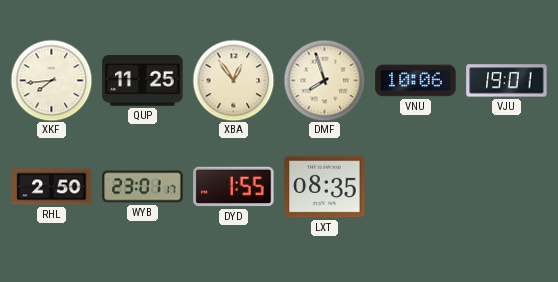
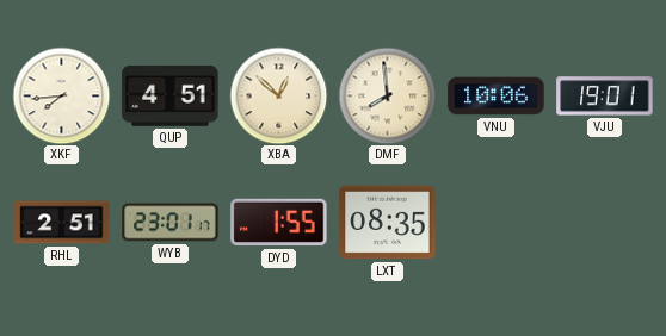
QUP: 11:25 -> 4:51 (171, 95)
XBA: 12:54 -> 12:52 (278, 95)
DMF: 7:57 -> 7:59 (387, 95)
RHL: 2:50 -> 2:51 (62, 223)
